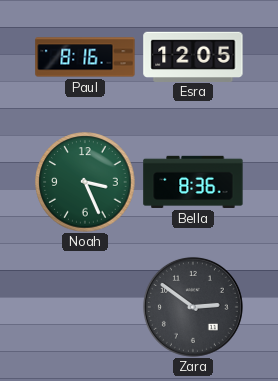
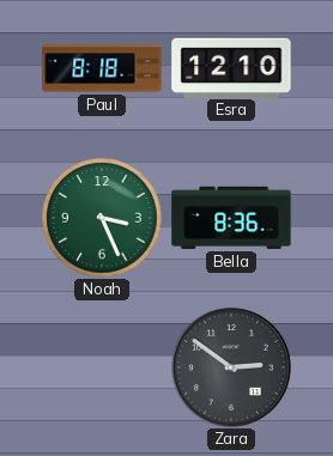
Paul: 8:16 -> 8:18 (102, 68)
Esra: 12:05 -> 12:10 (231, 67)
